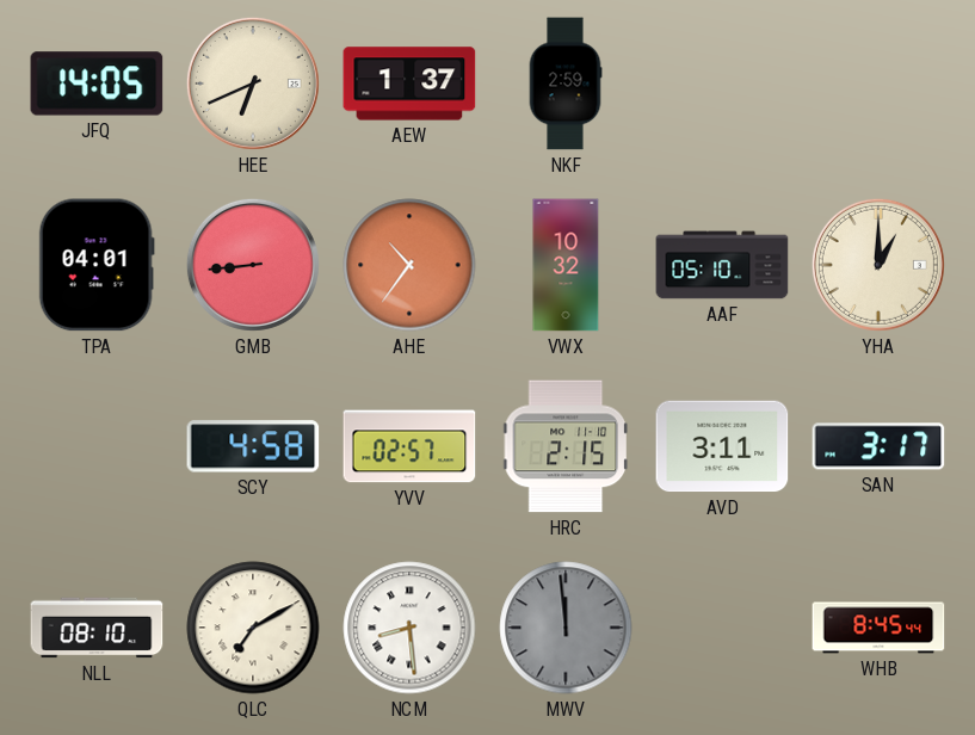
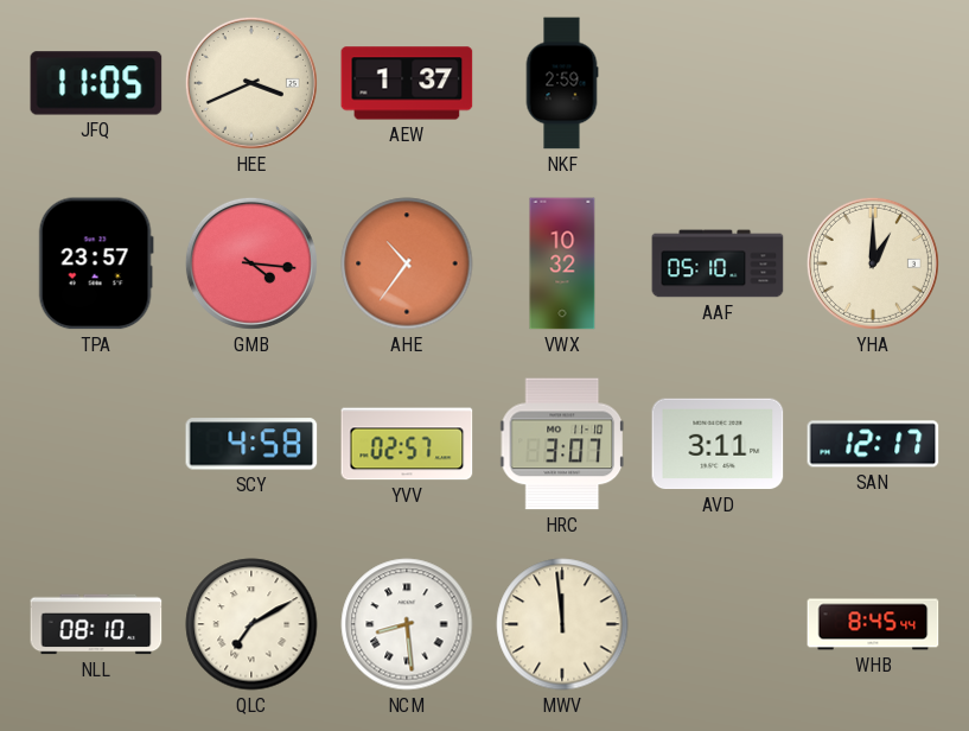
JFQ: 14:05 -> 11:05 (96, 83)
HEE: 6:41 -> 3:41 (251, 83)
TPA: 04:01 -> 23:57 (96, 263)
GMB: 8:44 -> 4:16 (251, 263)
HRC: 2:15 -> 3:07 (561, 444)
SAN: 3:17 -> 12:17 (873, 444)
MWV dial: grey -> cream (562, 624)
